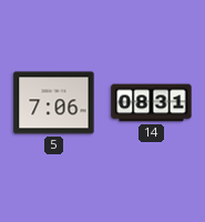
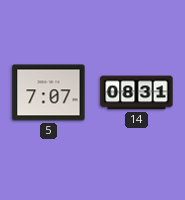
5: 7:06 -> 7:07 (49, 93)
